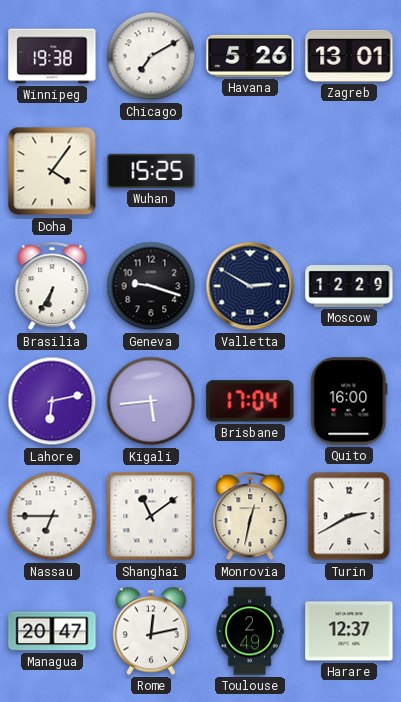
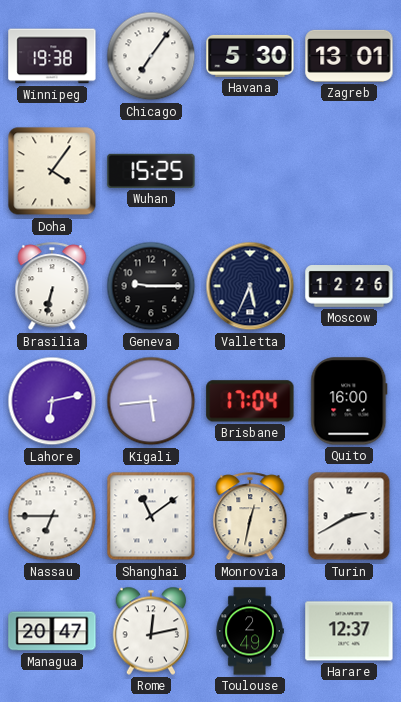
Chicago: 7:10 -> 7:06 (151, 56)
Havana: 5:26 -> 5:30 (250, 56)
Brasilia: 6:35 -> 6:32 (52, 287)
Geneva: 9:18 -> 9:15 (151, 286)
Valletta: 2:50 -> 5:34 (250, 286)
Moscow: 12:29 -> 12:26 (349, 287)
